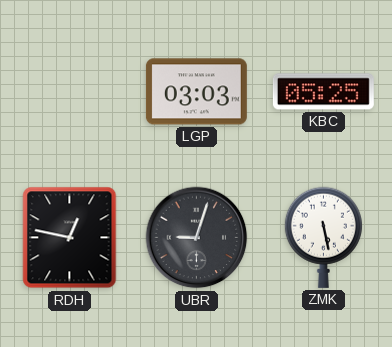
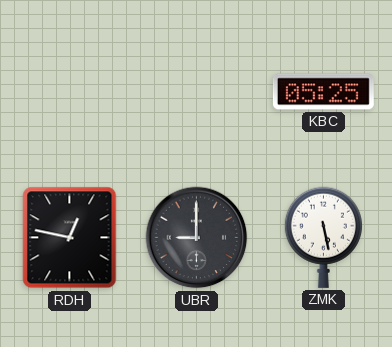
LGP: 03:03 -> none (196, 92)
UBR: 9:03 -> 9:00 (197, 238)
